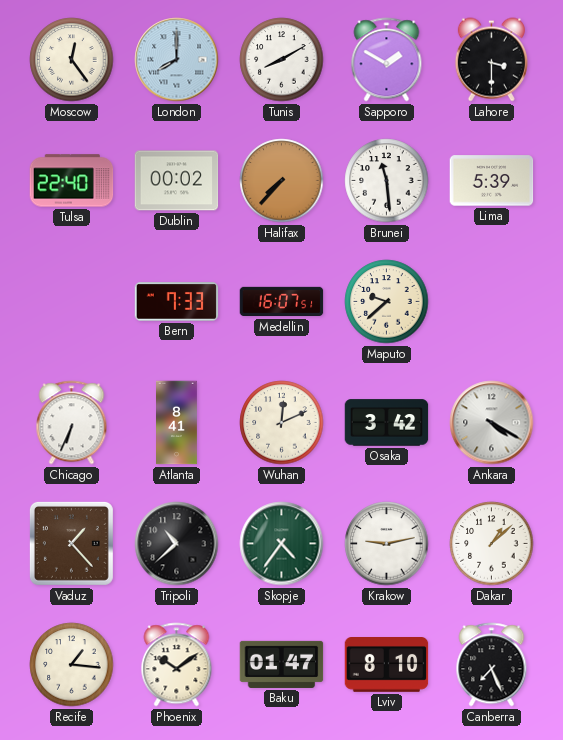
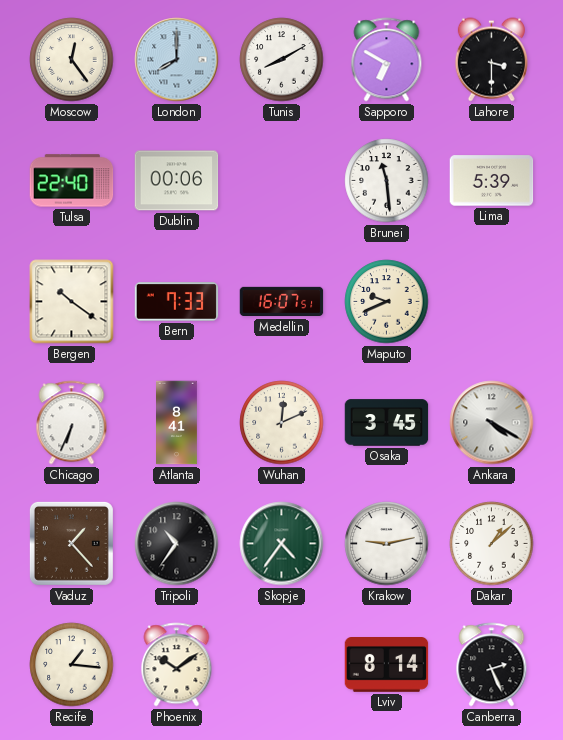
Sapporo: 1:50 -> 6:50 (387, 60)
Dublin: 00:02 -> 00:06 (177, 181)
Halifax: 7:37 -> none (282, 181)
Bergen: none -> 10:21 (72, 302)
Maputo: 9:38 -> 9:41 (387, 302)
Osaka: 3:42 -> 3:45 (387, 423)
Tripoli: 10:38 -> 10:36 (177, 544)
Baku: 01:47 -> none (282, 664)
Lviv: 8:10 -> 8:14 (387, 665)
Canberra: 7:26 -> 2:26 (492, 665)
